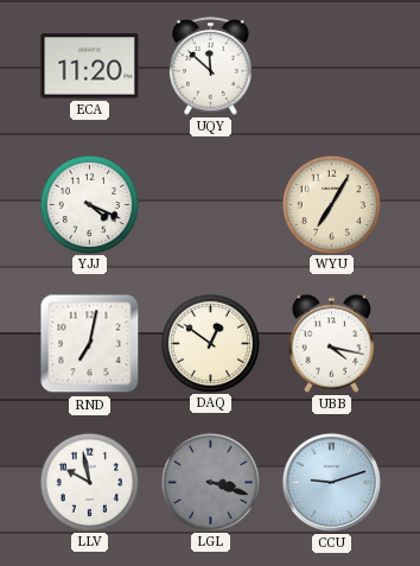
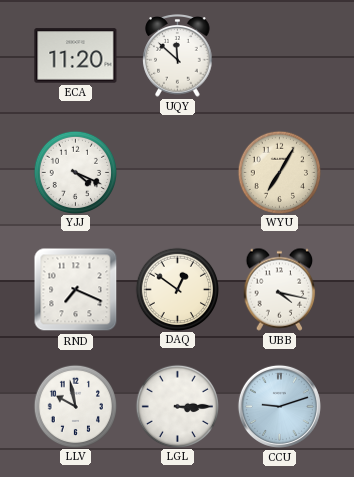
RND: 7:02 -> 7:19 (76, 290)
LGL: 3:18 -> 3:15 (177, 406)
LGL dial: grey -> white (177, 406)
